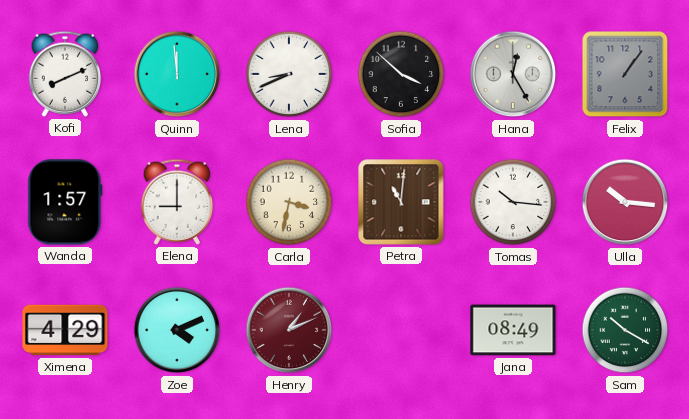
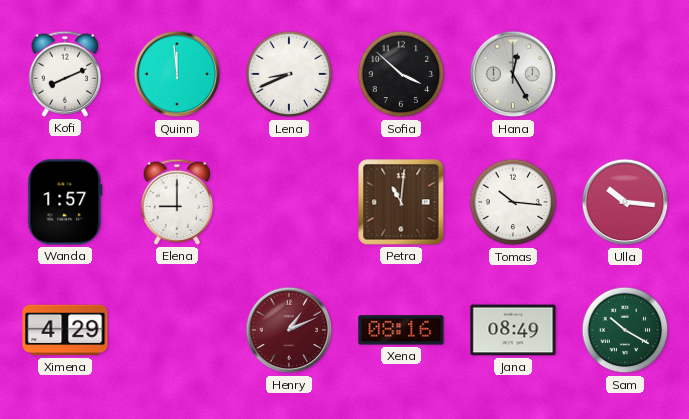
Felix: 1:06 -> none (625, 74)
Carla: 3:32 -> none (289, 202)
Zoe: 4:11 -> none (177, 330)
Xena: none -> 08:16 (401, 330)
